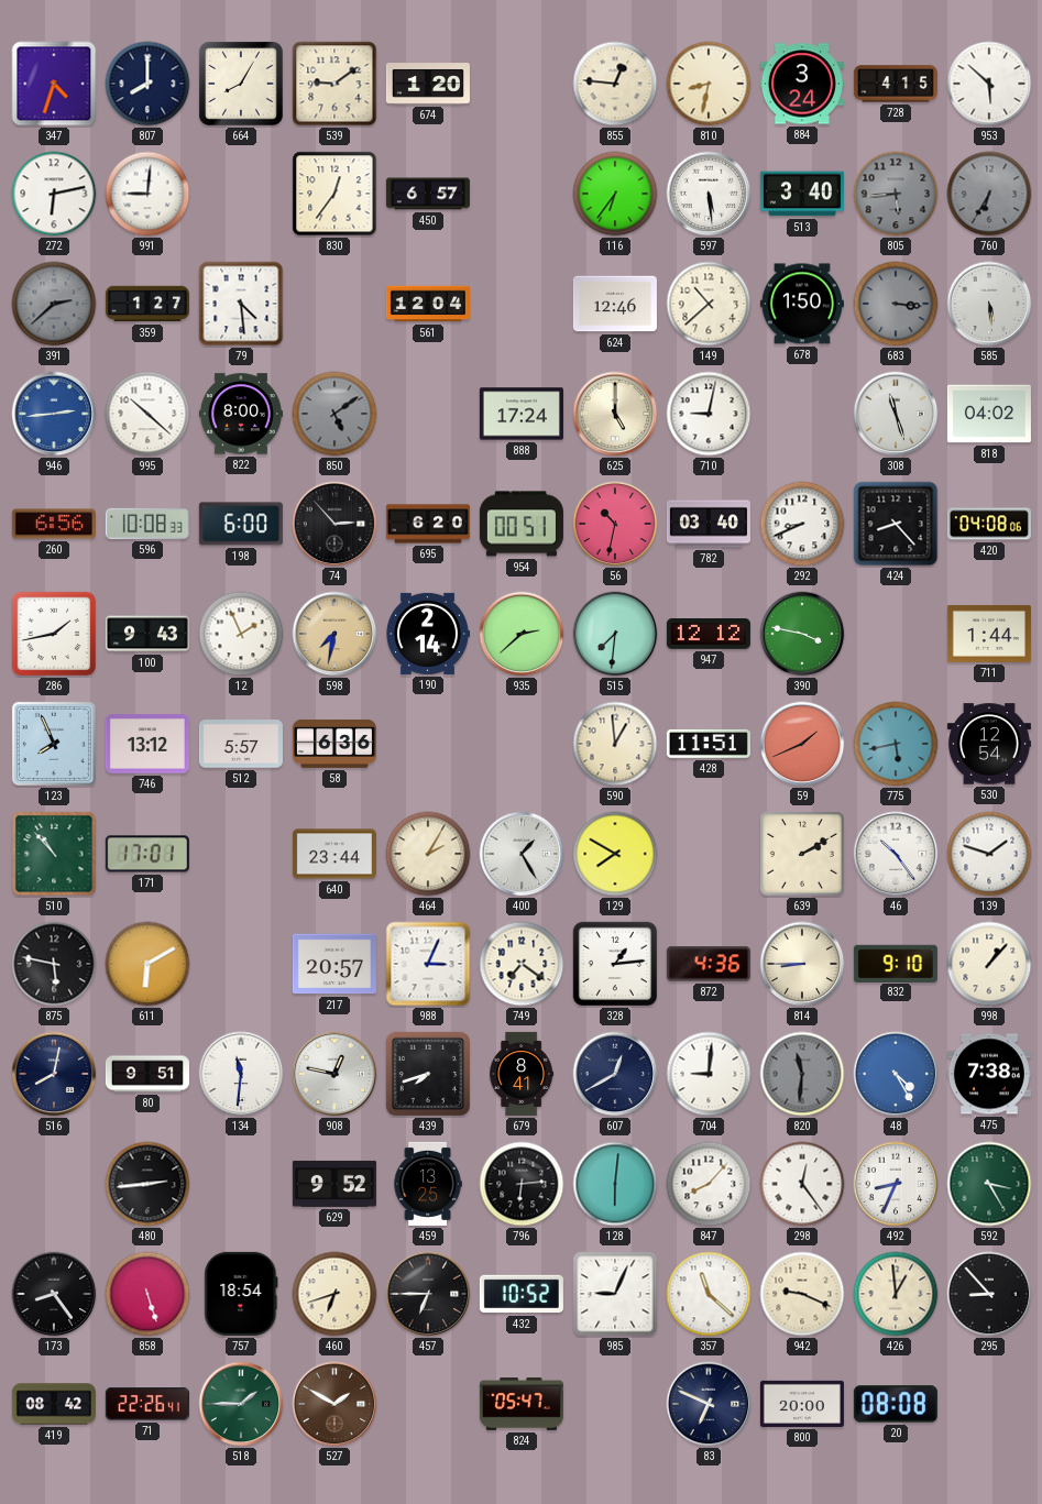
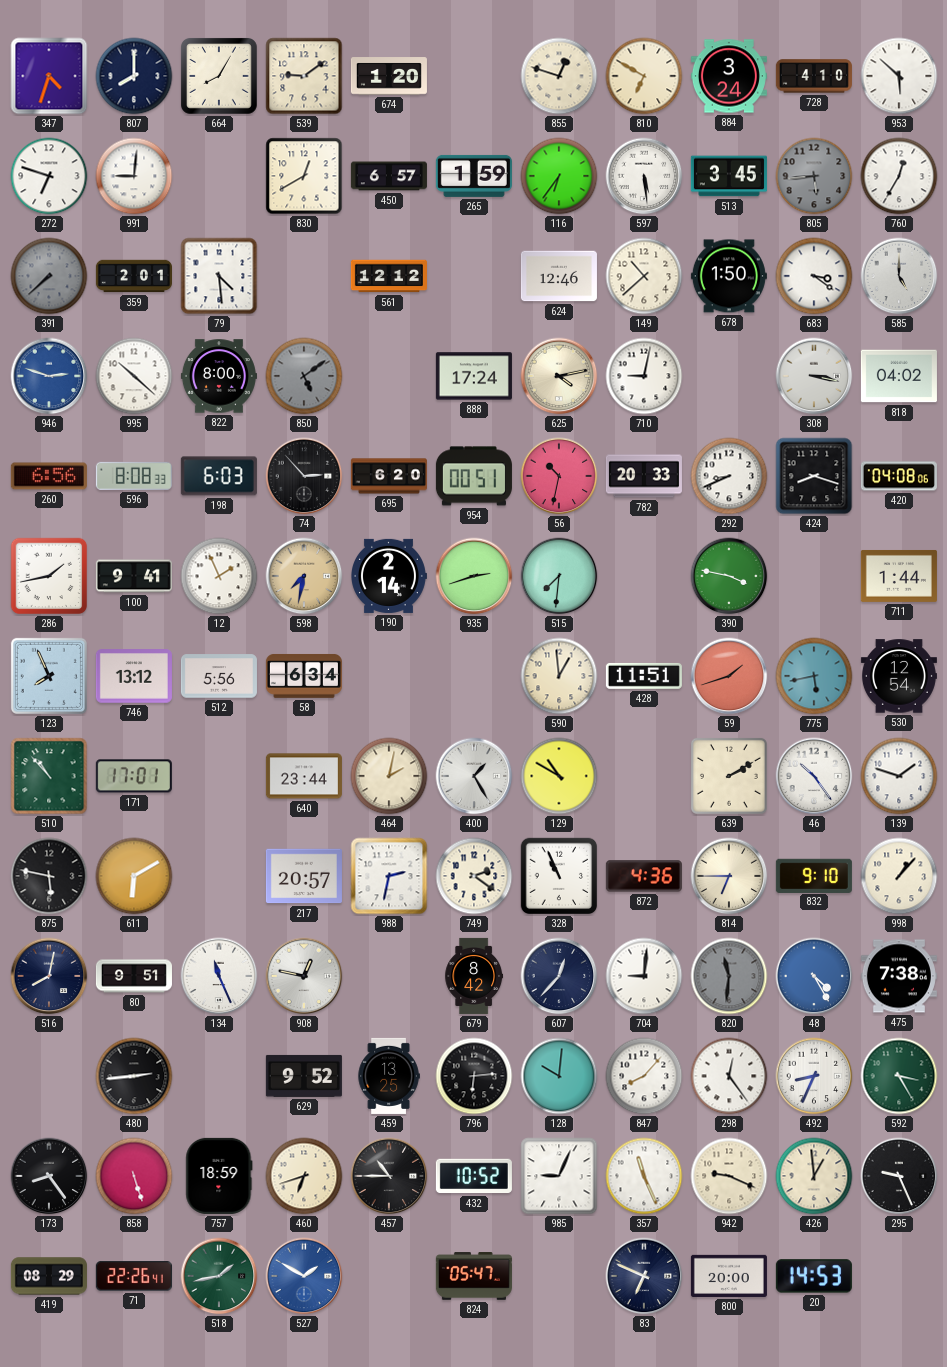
855: 12:46 -> 12:48 (559, 76)
810: 8:32 -> 6:50 (644, 76)
728: 4:15 -> 4:10 (814, 76)
272: 6:13 -> 6:48 (49, 176)
830: 12:36 -> 12:40 (304, 176)
265: none -> 1:59 (474, 176)
513: 3:40 -> 3:45 (729, 176)
760: 6:35 -> 12:35 (899, 176)
760 dial: grey -> white (899, 176)
391: 2:38 -> 7:38 (49, 276)
359: 1:27 -> 2:01 (134, 276)
561: 12:04 -> 12:12 (389, 276)
683: 3:16 -> 3:21 (814, 276)
683 dial: grey -> white (814, 276)
585: 5:29 -> 5:00 (899, 276)
946: 2:44 -> 2:48 (49, 376)
625: 5:00 -> 4:13 (559, 376)
308: 11:27 -> 3:17 (814, 376)
596: 10:08 -> 8:08 (134, 476)
198: 6:00 -> 6:03 (219, 476)
782: 03:40 -> 20:33 (644, 476)
424: 8:23 -> 8:18 (814, 476)
100: 9:43 -> 9:41 (134, 576)
935: 2:38 -> 2:42 (474, 576)
947: 12:12 -> none (709, 635)
512: 5:57 -> 5:56 (219, 676)
58: 6:36 -> 6:34 (304, 676)
59: 1:41 -> 1:42 (729, 676)
464: 2:05 -> 2:02 (389, 776)
129: 7:50 -> 10:50 (559, 776)
988: 3:04 -> 2:32 (389, 876)
749: 7:21 -> 2:21 (474, 876)
328: 1:14 -> 10:56 (559, 876)
814: 8:45 -> 6:45 (729, 876)
134: 11:31 -> 11:26 (219, 976)
439: 7:42 -> none (428, 1074)
679: 8:41 -> 8:42 (474, 976)
607: 12:40 -> 12:37 (559, 976)
128: 6:01 -> 10:01 (559, 1076)
757: 18:54 -> 18:59 (219, 1176)
457: 6:45 -> 10:45 (389, 1176)
357: 11:22 -> 11:26 (644, 1176)
295: 8:53 -> 9:26 (899, 1176)
419: 08:42 -> 08:29 (49, 1276)
518: 1:45 -> 1:43 (219, 1276)
527 dial: brown -> blue (304, 1276)
20: 08:08 -> 14:53 (814, 1276)
